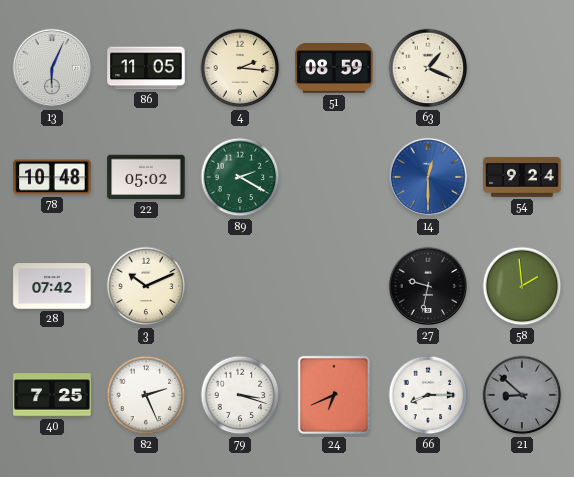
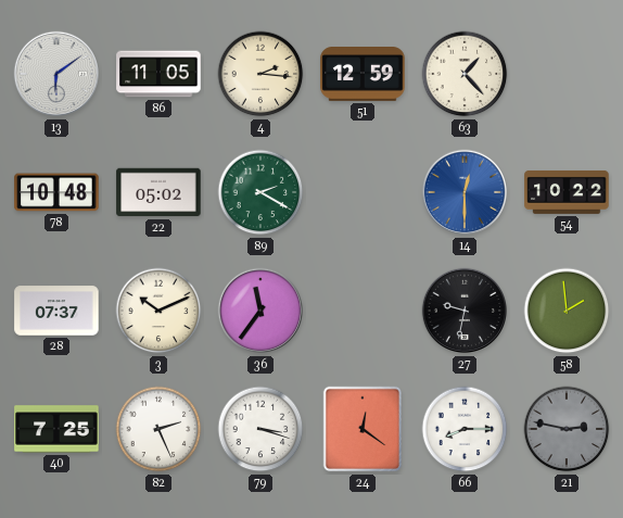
13: 6:04 -> 6:09 (56, 74)
51: 08:59 -> 12:59 (363, 75)
63: 1:19 -> 1:23 (465, 74)
54: 9:24 -> 10:22 (567, 192)
28: 07:42 -> 07:37 (56, 311)
36: none -> 11:36 (260, 311)
24: 6:41 -> 12:21 (363, 429)
21: 8:52 -> 2:47 (567, 429)
